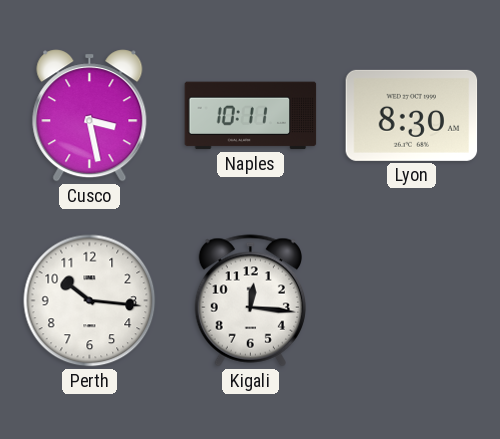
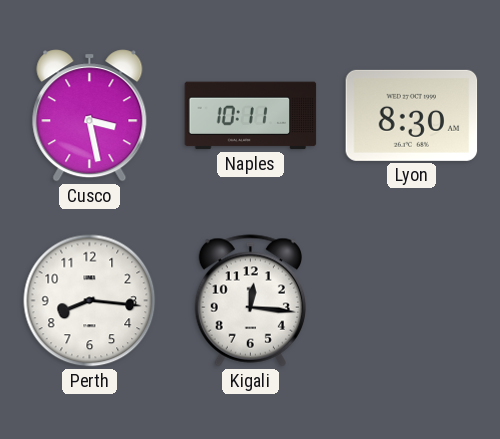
Perth: 10:16 -> 8:16 (90, 301)
